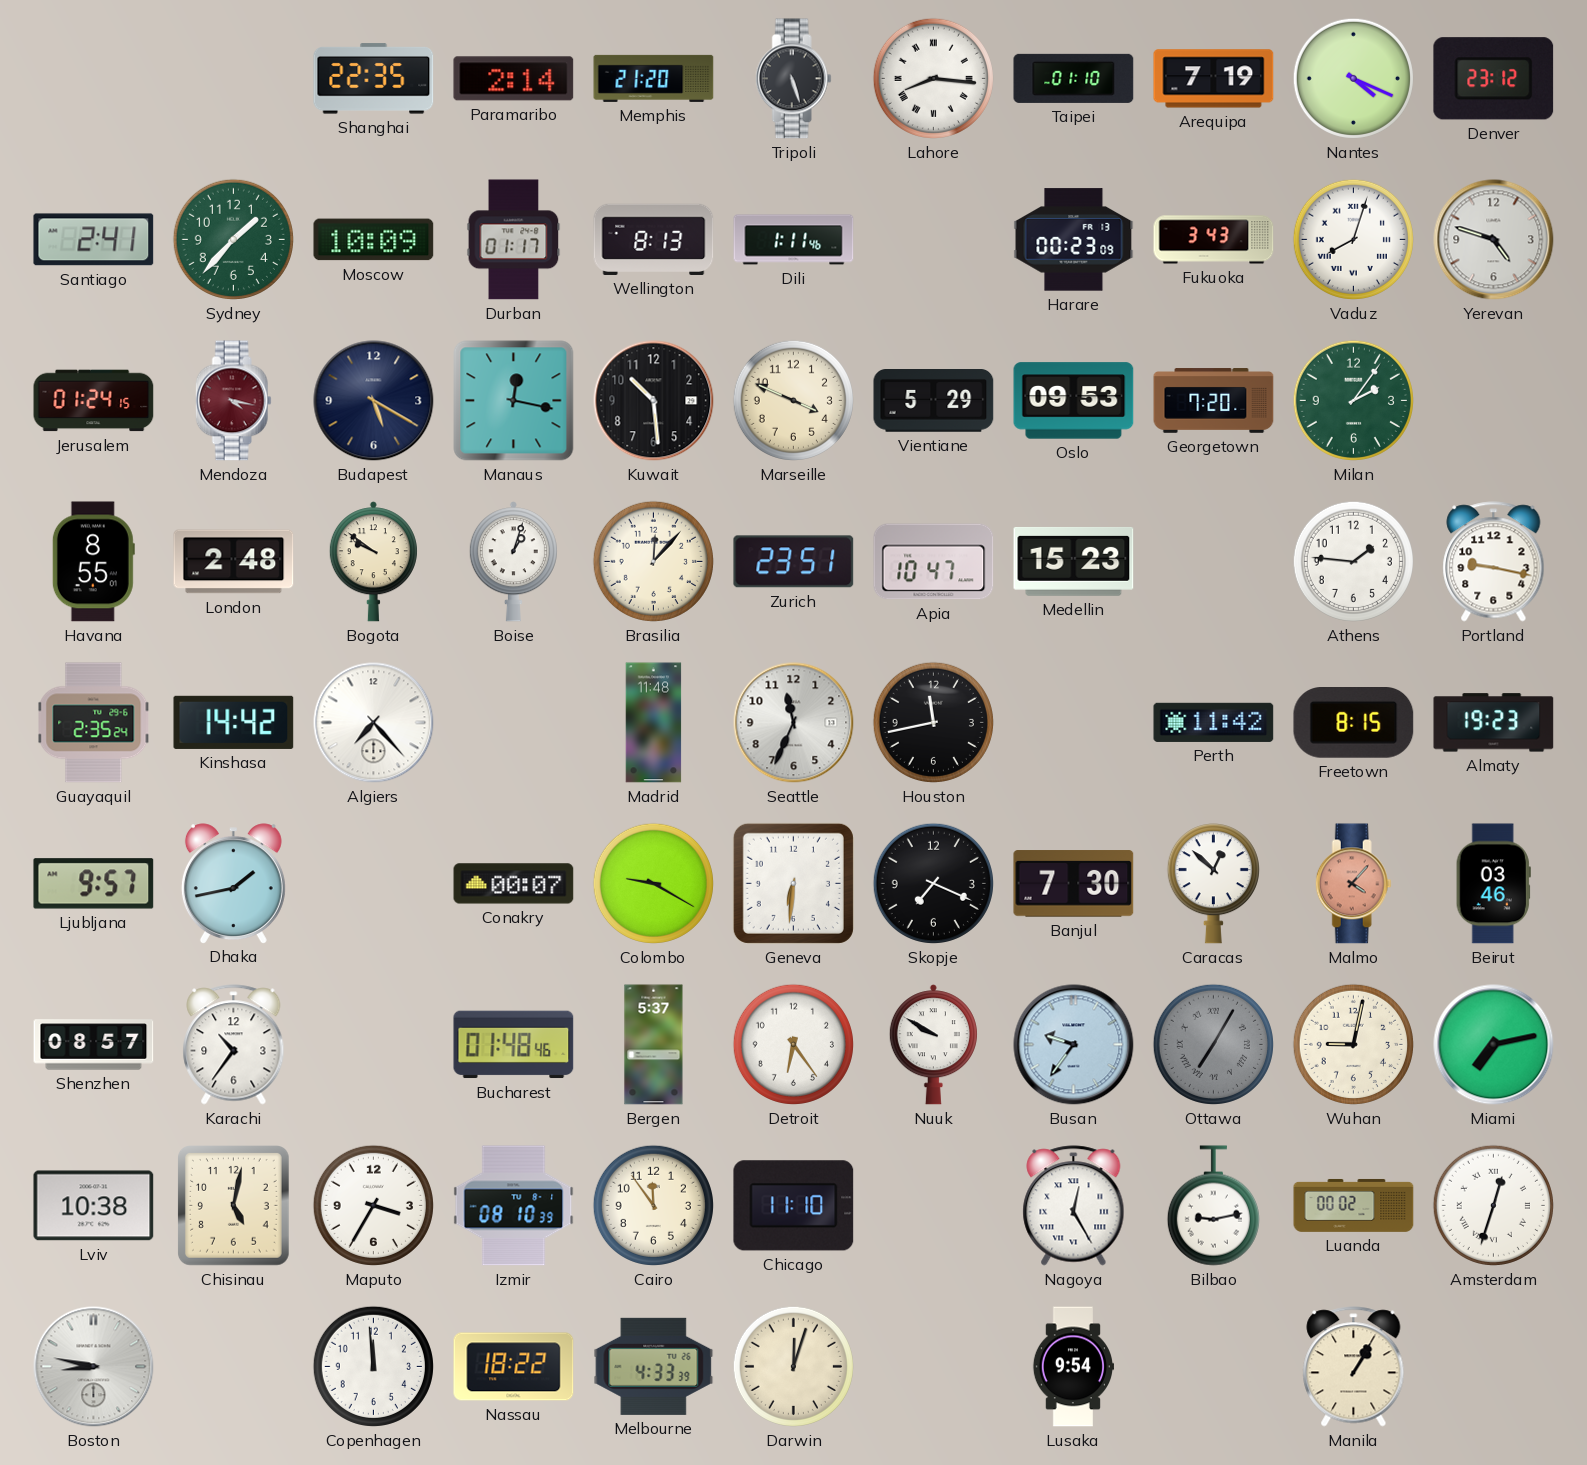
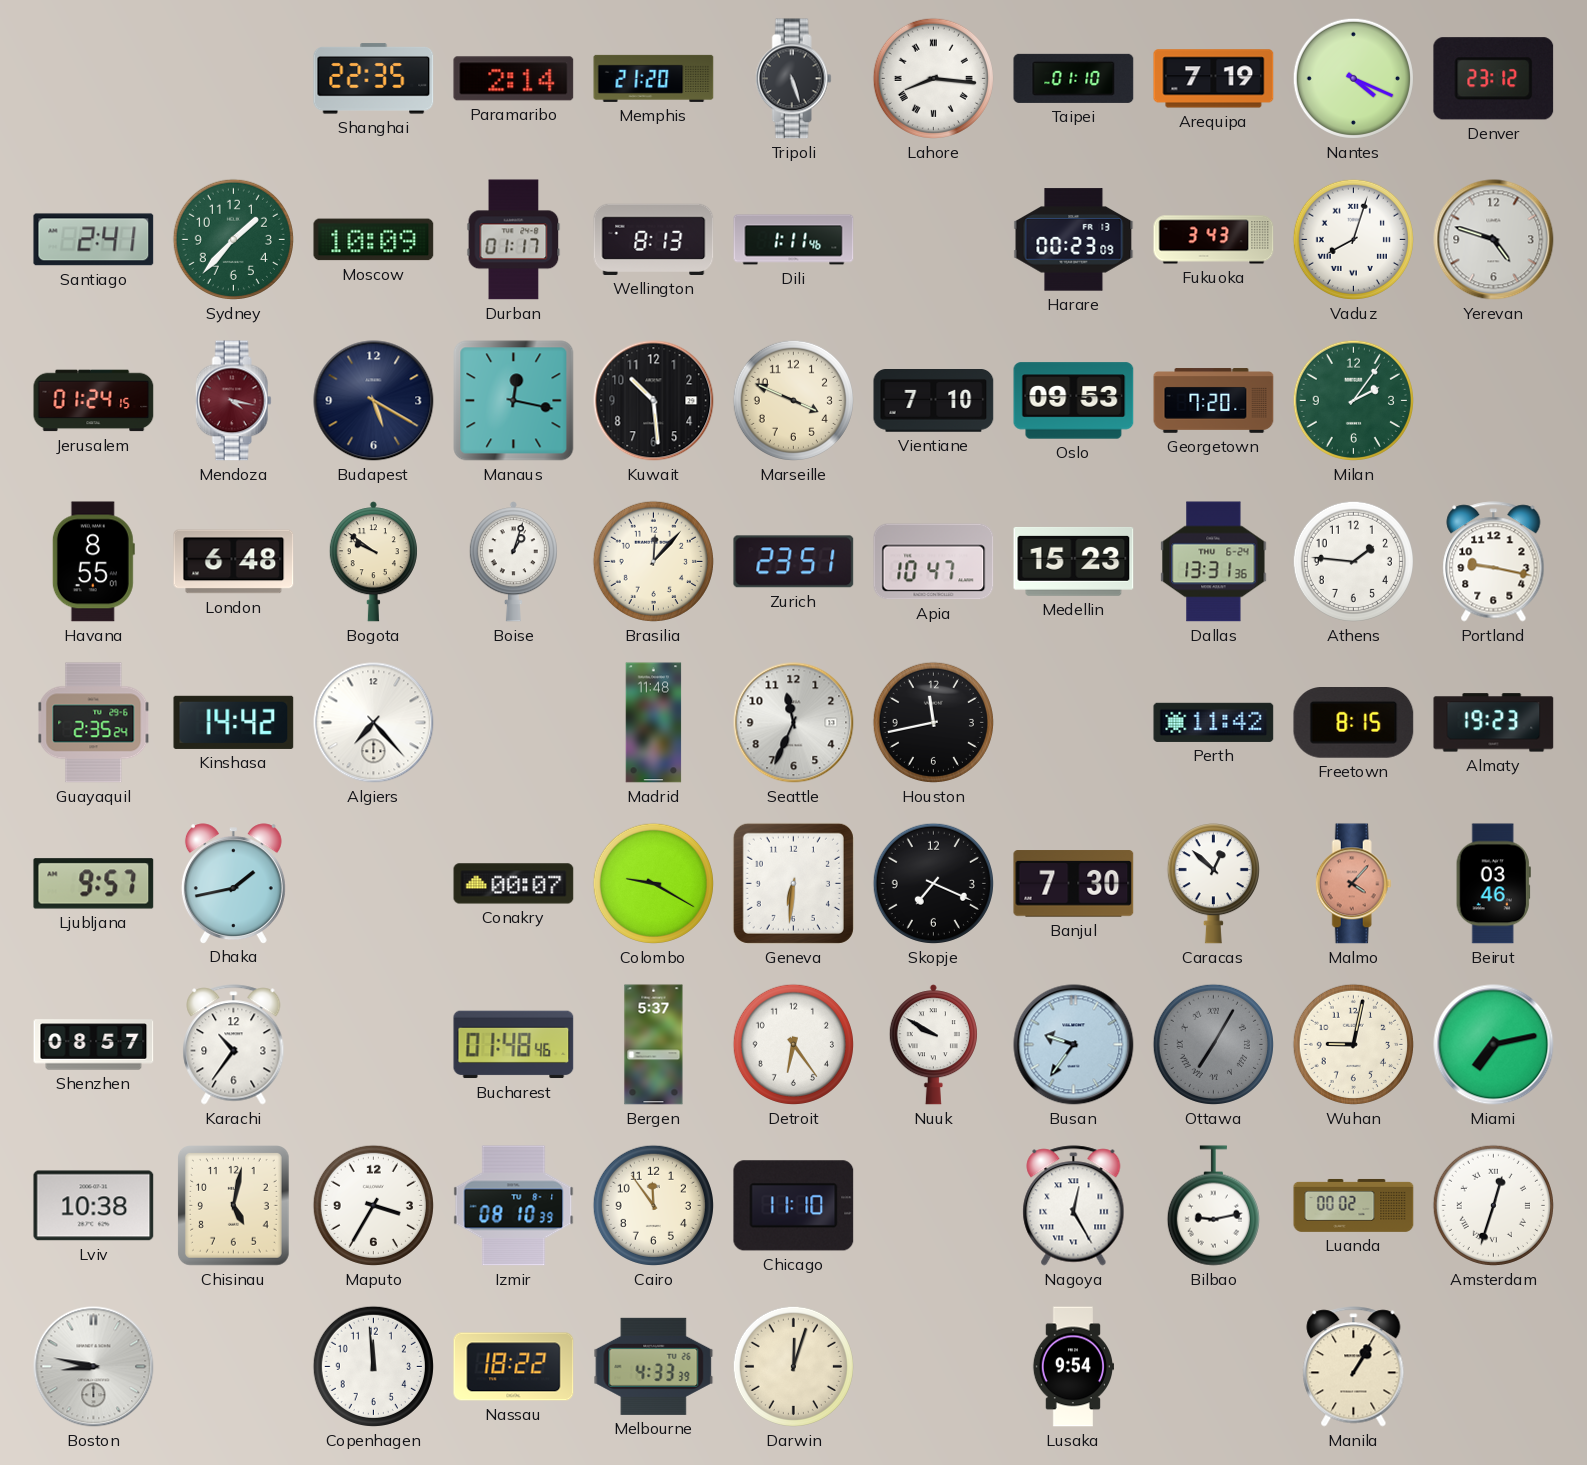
Vientiane: 5:29 -> 7:10 (934, 401)
London: 2:48 -> 6:48 (234, 562)
Dallas: none -> 13:31 (1214, 562)
